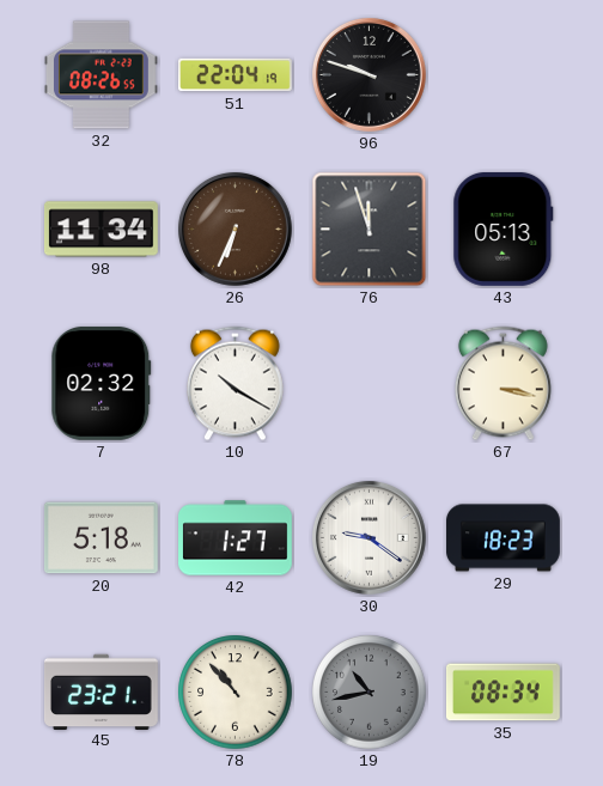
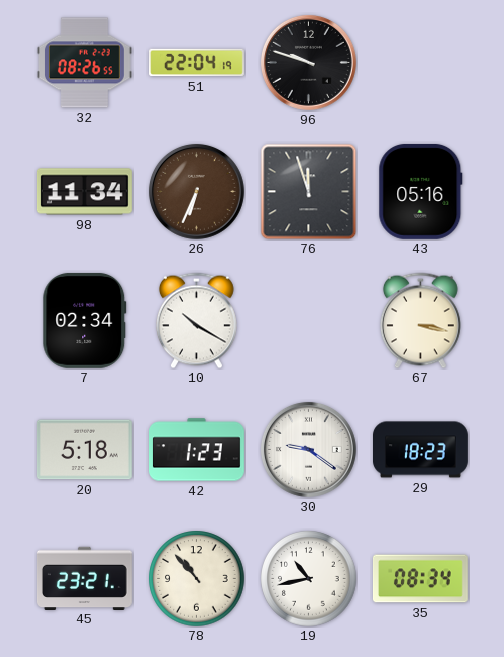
43: 05:13 -> 05:16 (421, 191)
7: 02:32 -> 02:34 (85, 320)
42: 1:27 -> 1:23 (197, 450)
19 dial: grey -> white (309, 579)
